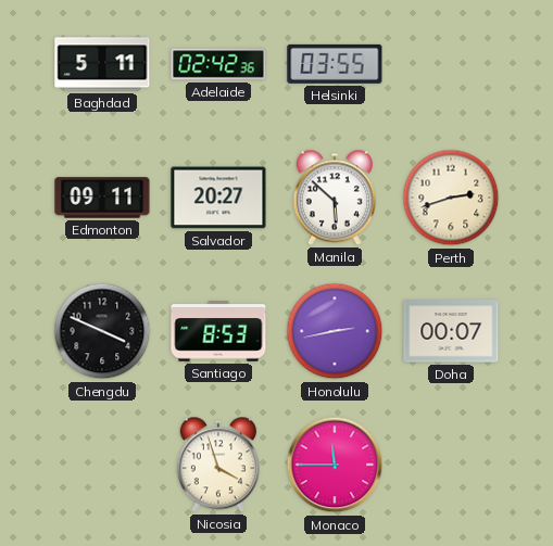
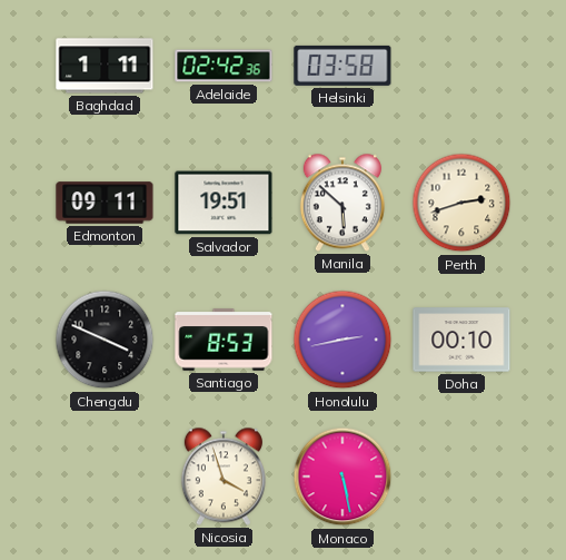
Baghdad: 5:11 -> 1:11 (105, 66)
Helsinki: 03:55 -> 03:58 (342, 66)
Salvador: 20:27 -> 19:51 (224, 203)
Doha: 00:07 -> 00:10 (461, 340)
Monaco: 11:45 -> 5:28 (342, 477)
